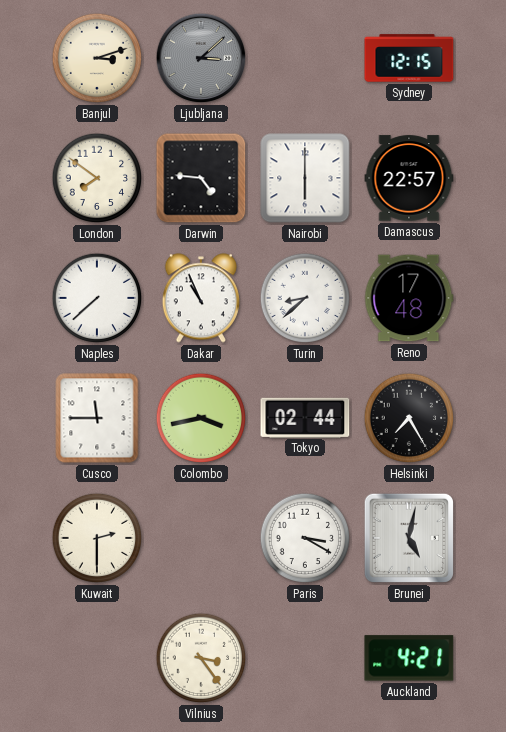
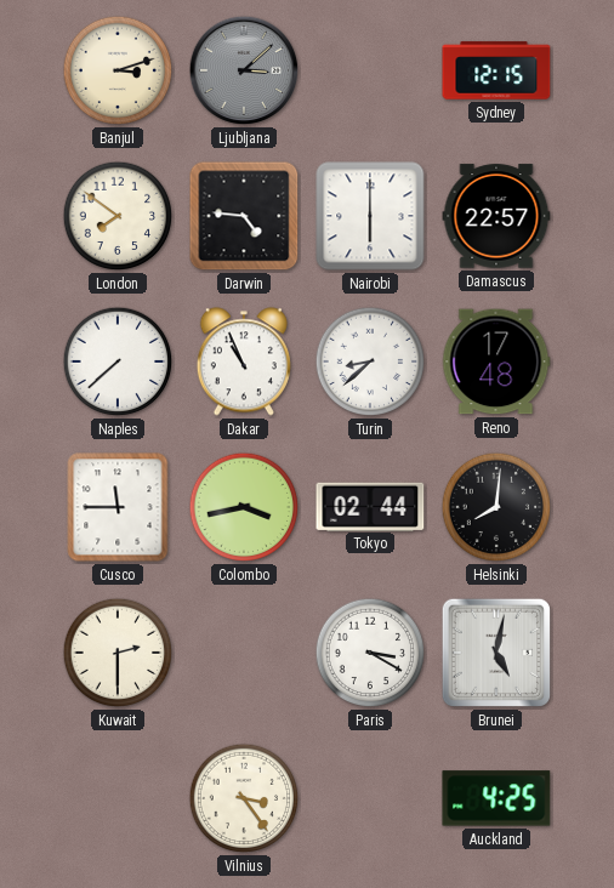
Helsinki: 7:25 -> 8:01 (496, 507)
Auckland: 4:21 -> 4:25 (496, 798)
